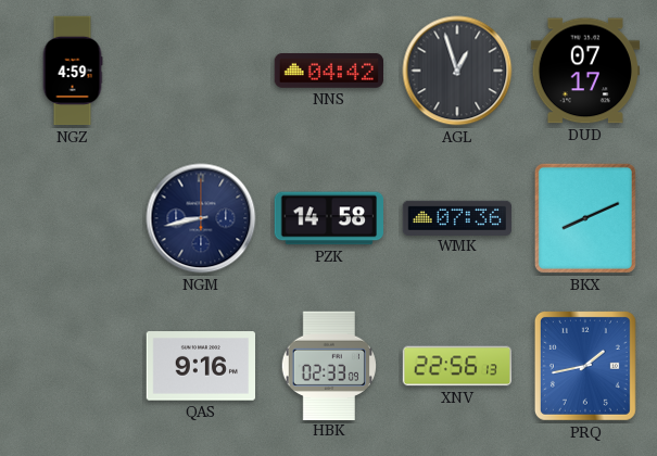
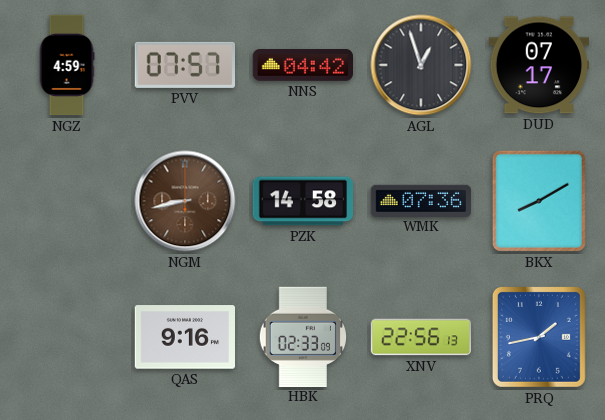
PVV: none -> 07:57 (184, 65)
NGM dial: navy -> brown (185, 201)
BKX: 8:11 -> 8:10 (539, 201)
